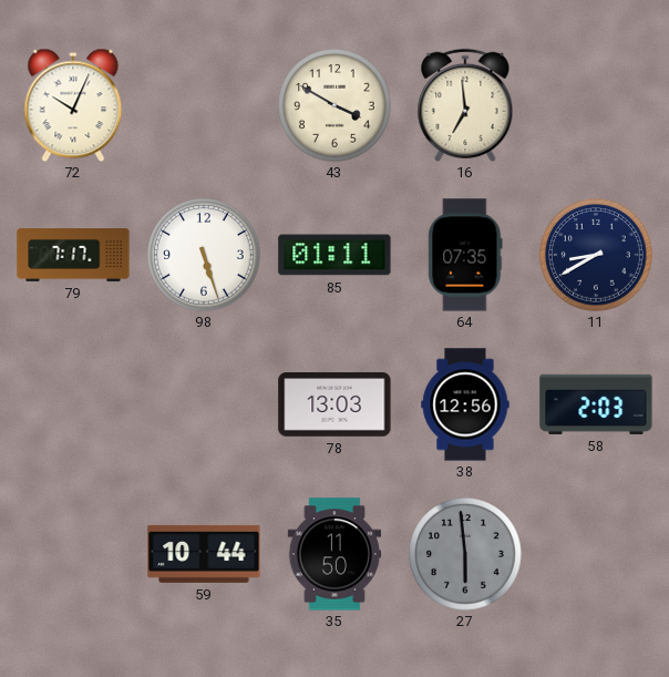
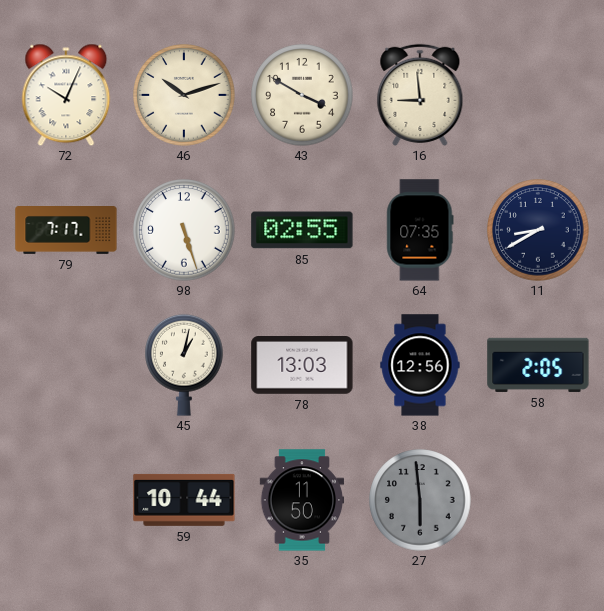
46: none -> 10:12 (184, 95)
16: 6:59 -> 8:59 (420, 95)
85: 01:11 -> 02:55 (302, 230)
45: none -> 1:02 (184, 365)
58: 2:03 -> 2:05 (538, 365)
